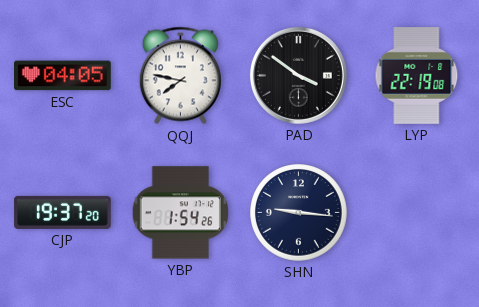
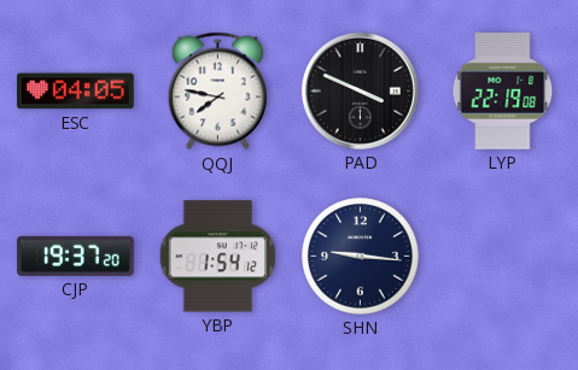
PAD: 3:51 -> 3:49 (360, 90)
YBP: 1:54:26 -> 1:54:12 (218, 257)
